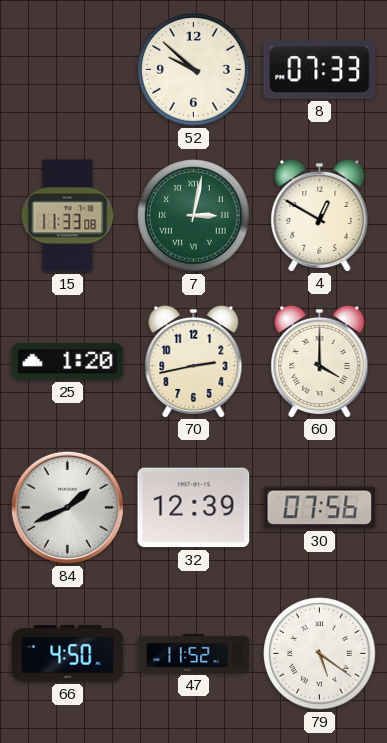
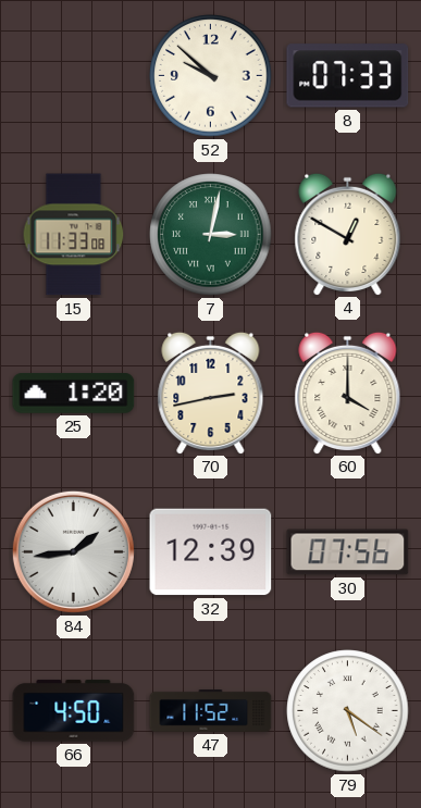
84: 1:41 -> 1:44 (73, 551)
